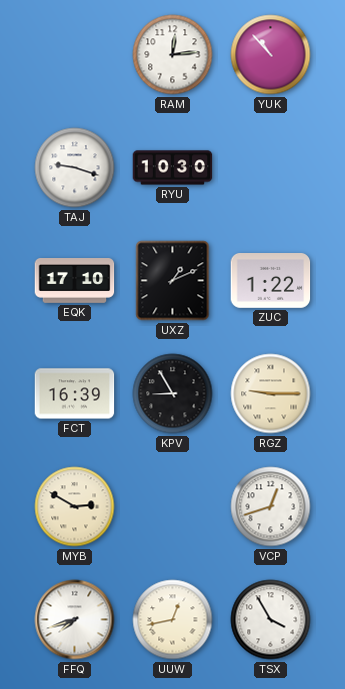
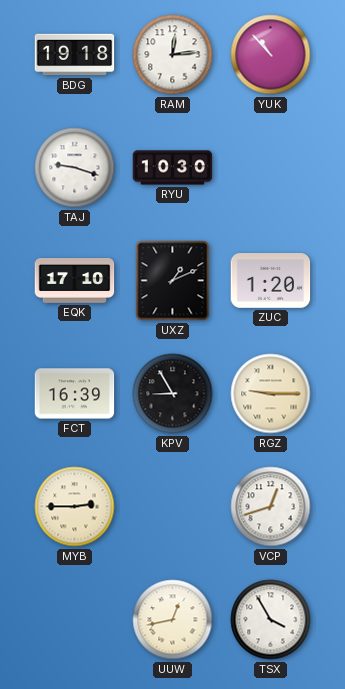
BDG: none -> 19:18 (75, 55)
ZUC: 1:22 -> 1:20 (271, 281)
MYB: 2:50 -> 2:45 (75, 507)
FFQ: 7:42 -> none (75, 620)
